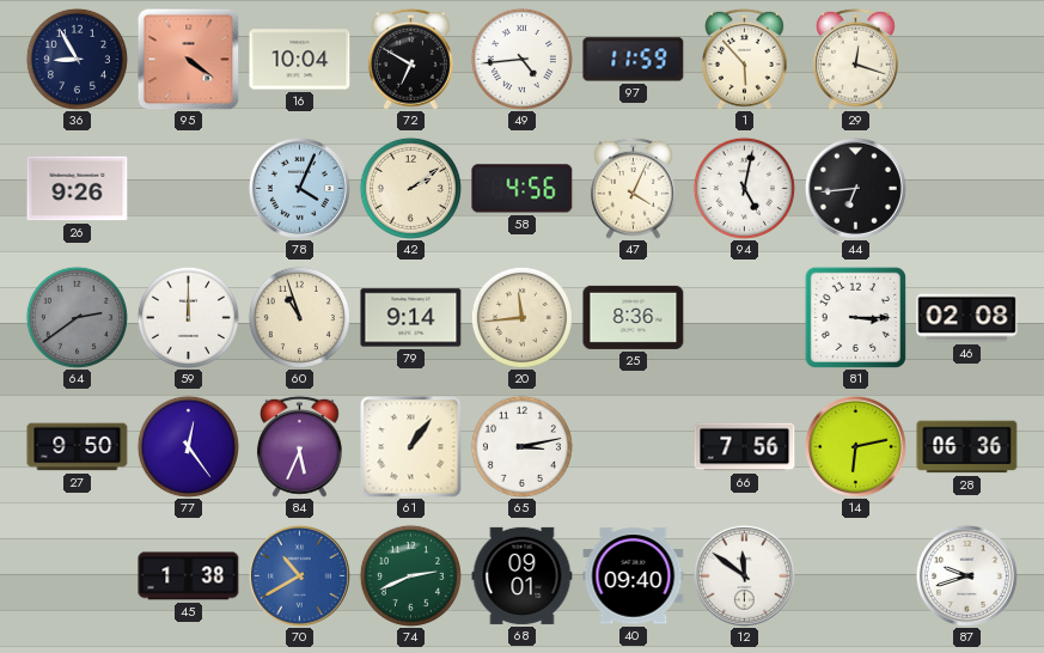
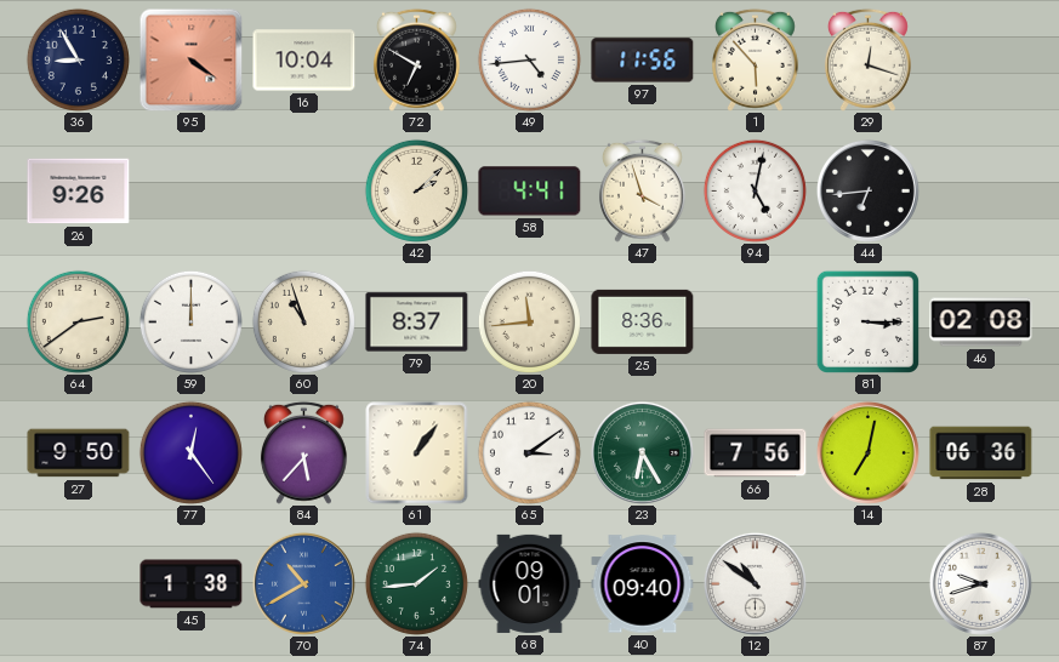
97: 11:59 -> 11:56 (643, 61)
78: 4:04 -> none (299, 188)
42: 2:09 -> 2:08 (416, 190)
58: 4:56 -> 4:41 (530, 192)
47: 4:04 -> 3:57 (642, 190)
64 dial: grey -> cream (78, 321)
79: 9:14 -> 8:37 (417, 323)
84: 5:34 -> 5:37 (303, 452)
65: 3:13 -> 3:09 (529, 452)
23: none -> 6:25 (642, 452)
14: 6:13 -> 7:02 (867, 452)
74: 2:41 -> 1:44 (416, 583)
12: 11:51 -> 10:51 (755, 583)
